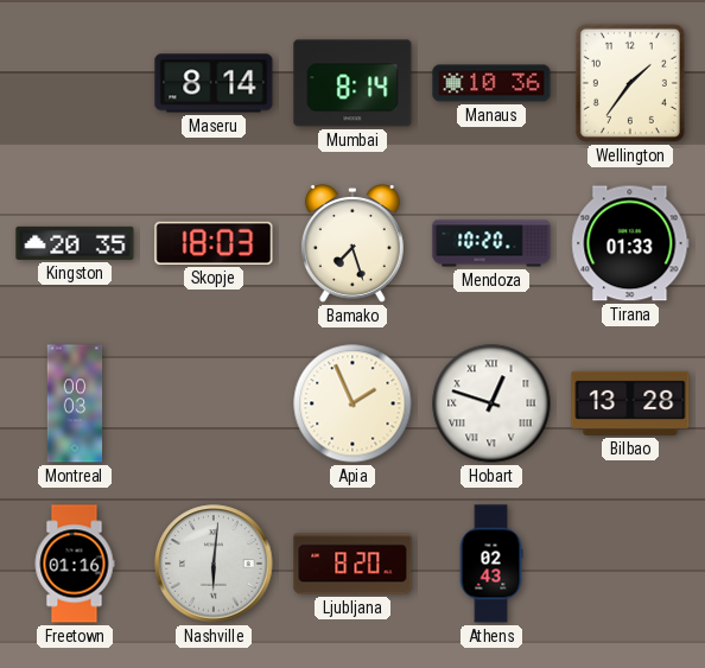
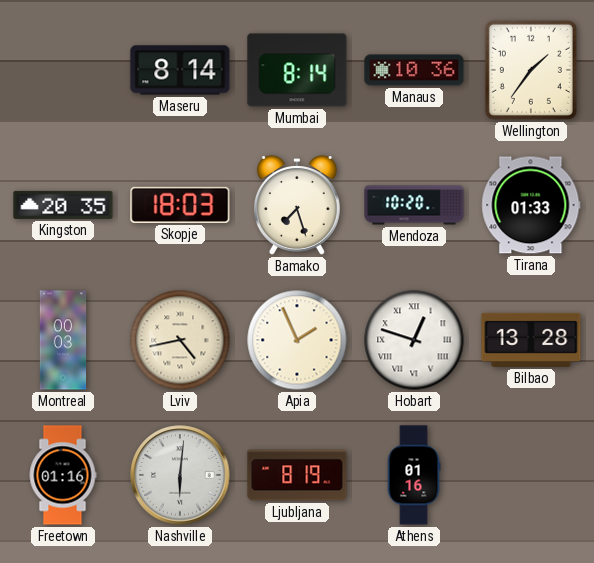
Lviv: none -> 4:43 (180, 340)
Ljubljana: 8:20 -> 8:19 (297, 475)
Athens: 02:43 -> 01:16 (414, 475)
